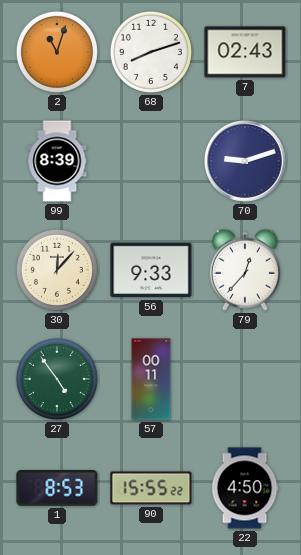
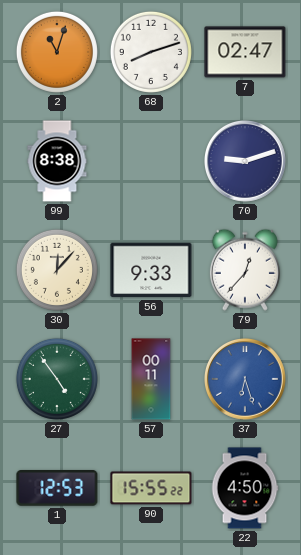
7: 02:43 -> 02:47 (245, 52)
99: 8:39 -> 8:38 (57, 161)
37: none -> 6:27 (246, 380)
1: 8:53 -> 12:53 (57, 489)
